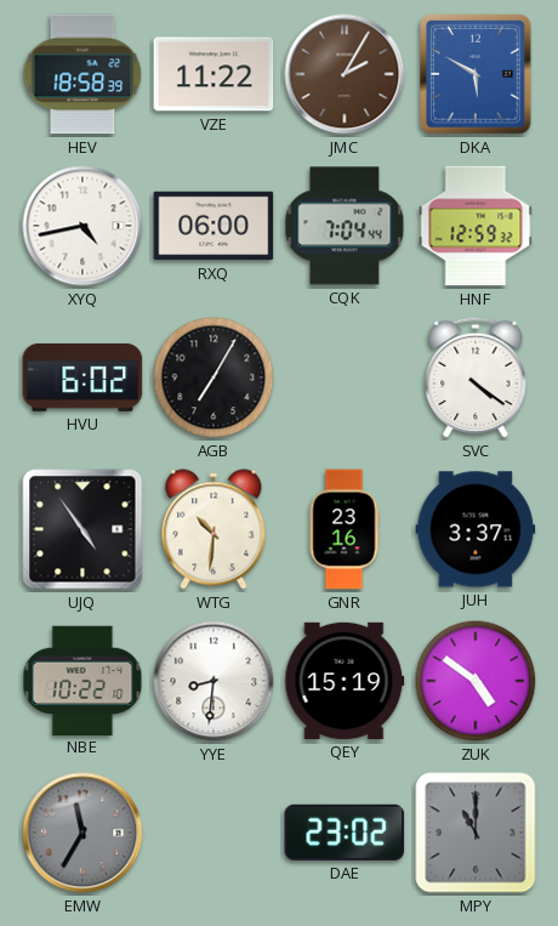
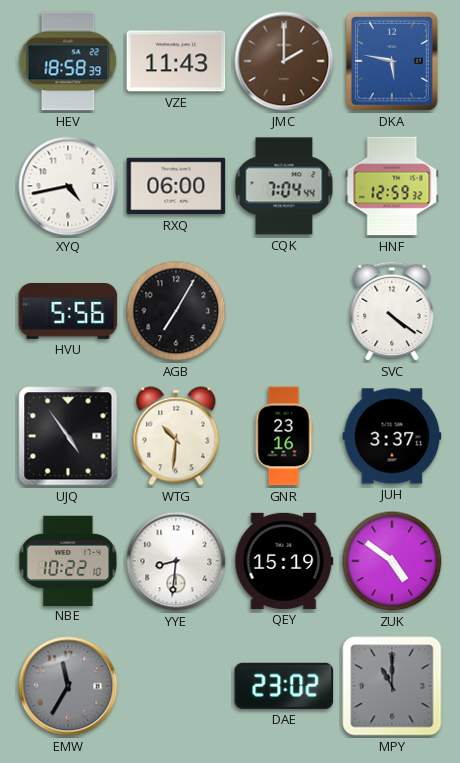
VZE: 11:22 -> 11:43 (176, 61)
JMC: 2:05 -> 2:00 (284, 61)
DKA: 5:50 -> 5:47 (392, 61)
HVU: 6:02 -> 5:56 (68, 311)
